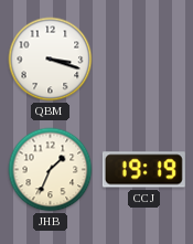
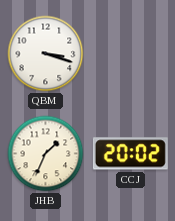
CCJ: 19:19 -> 20:02 (130, 154)
